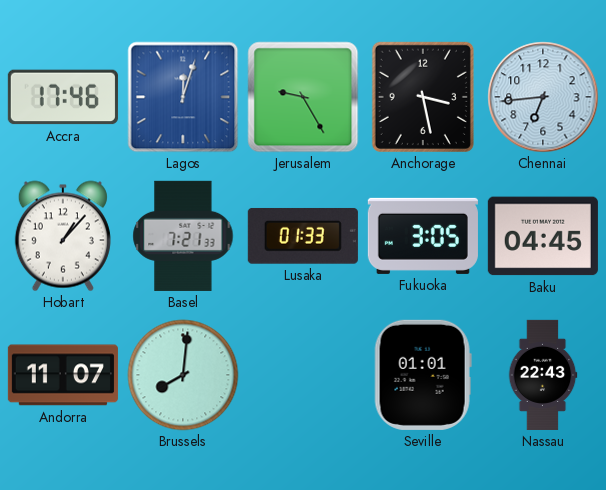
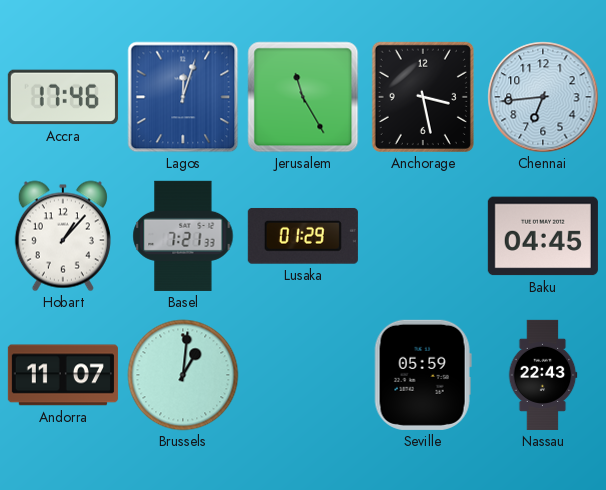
Jerusalem: 9:25 -> 11:25 (303, 97)
Lusaka: 01:33 -> 01:29 (303, 236)
Fukuoka: 3:05 -> none (423, 236)
Brussels: 8:01 -> 1:01 (183, 375)
Seville: 01:01 -> 05:59 (423, 375)
